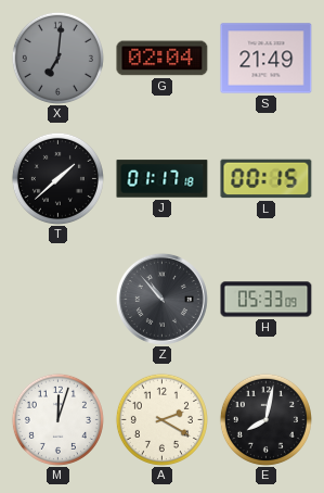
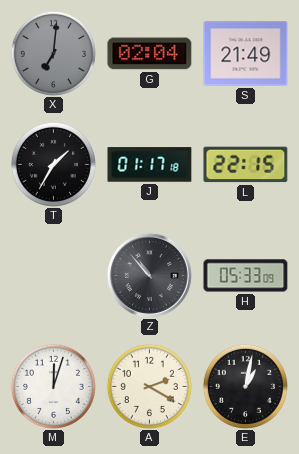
T: 1:38 -> 1:35 (53, 164)
L: 00:15 -> 22:15 (246, 165)
E: 8:02 -> 1:02 (245, 386)
